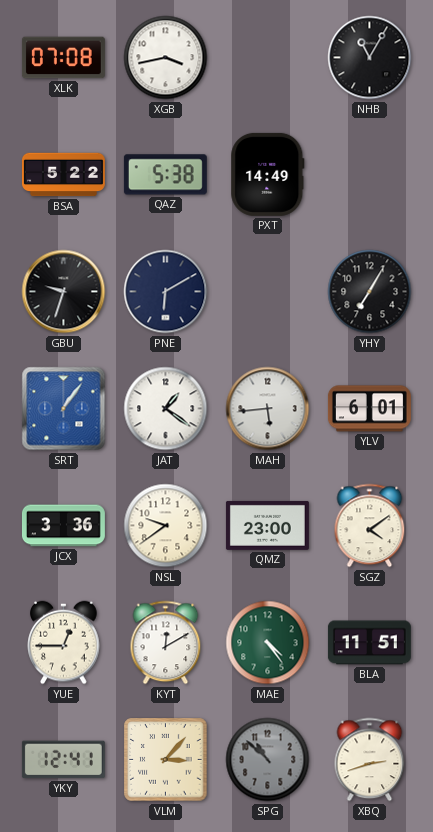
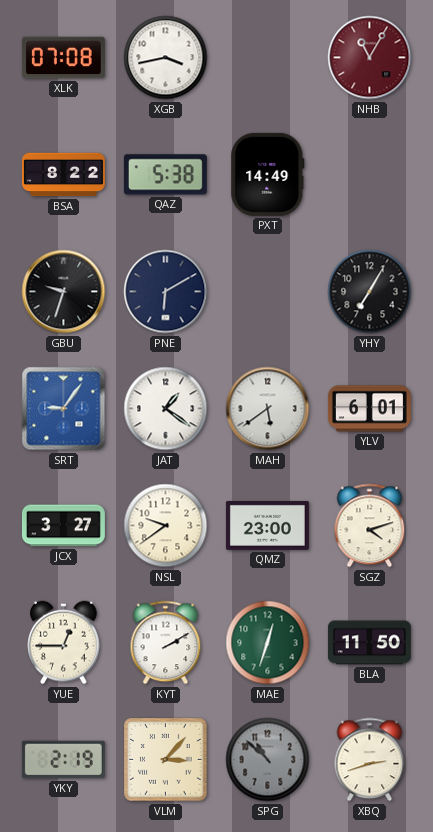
NHB dial: black -> burgundy (370, 58)
BSA: 5:22 -> 8:22 (63, 175)
SRT: 1:06 -> 9:06 (64, 409)
MAH: 5:44 -> 5:39 (268, 409)
JCX: 3:36 -> 3:27 (63, 526)
SGZ: 4:09 -> 4:12 (370, 526)
KYT: 12:10 -> 2:10 (166, 643)
MAE: 4:24 -> 12:33 (268, 643)
BLA: 11:51 -> 11:50 (369, 643)
YKY: 12:41 -> 2:19 (63, 760)
